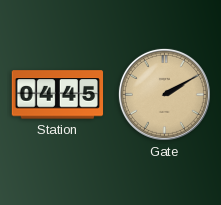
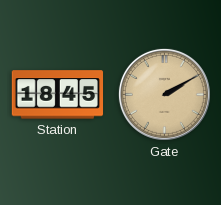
Station: 04:45 -> 18:45 (58, 95)
